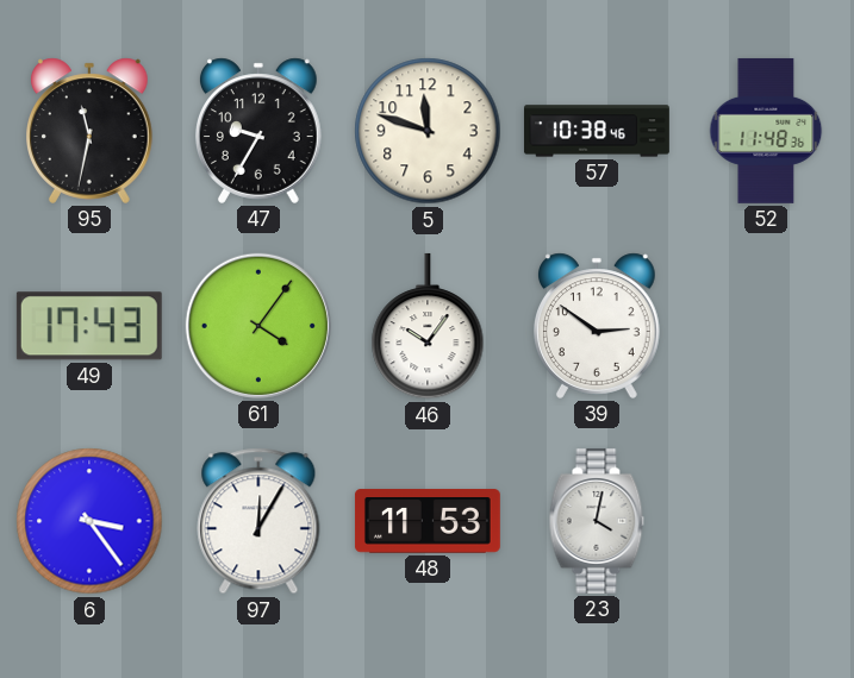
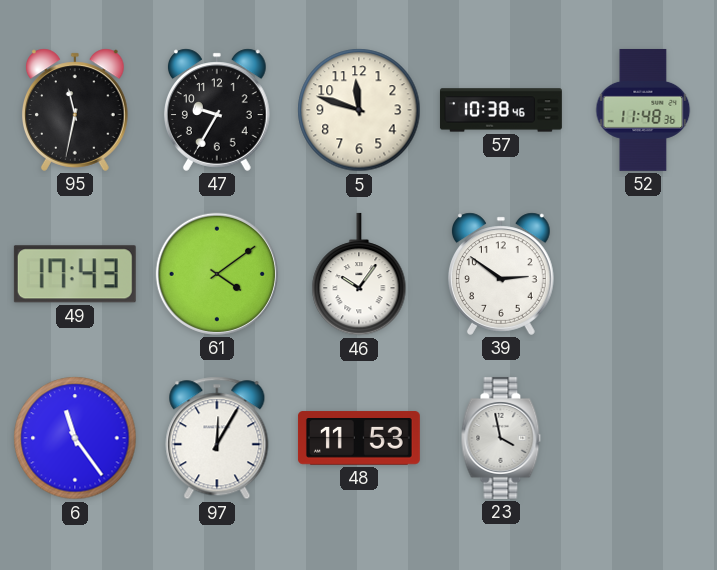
61: 4:06 -> 4:09 (217, 274)
6: 3:24 -> 11:24 (75, 438)
23: 4:02 -> 3:58 (501, 438)
